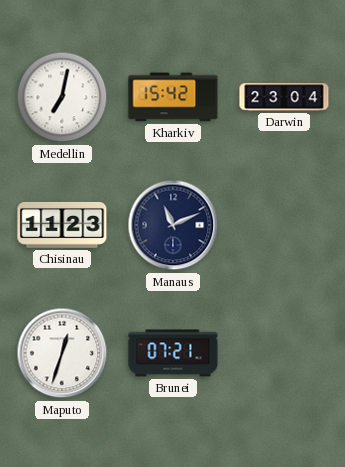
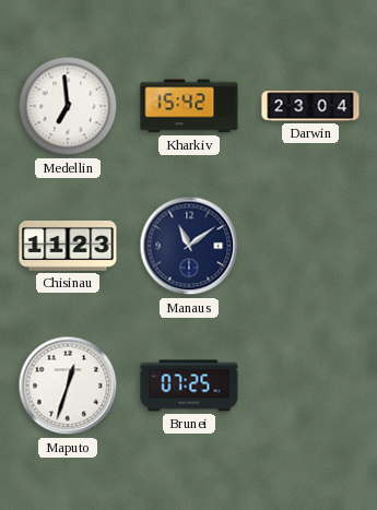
Medellin: 7:02 -> 6:59 (68, 106)
Manaus: 11:11 -> 11:09 (189, 246)
Brunei: 07:21 -> 07:25 (189, 386)
